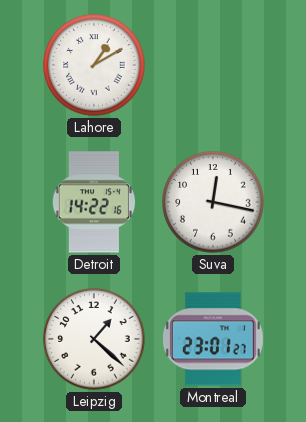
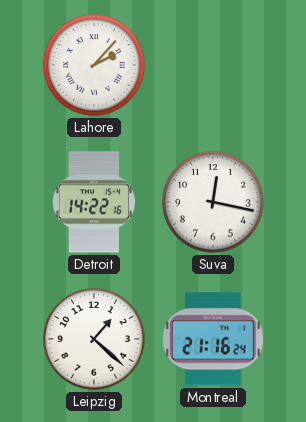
Lahore: 1:10 -> 2:07 (94, 65)
Montreal: 23:01 -> 21:16 (213, 339)
